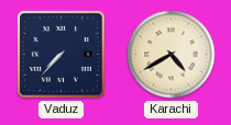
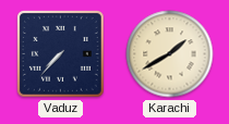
Karachi: 4:40 -> 1:40 (170, 54)
